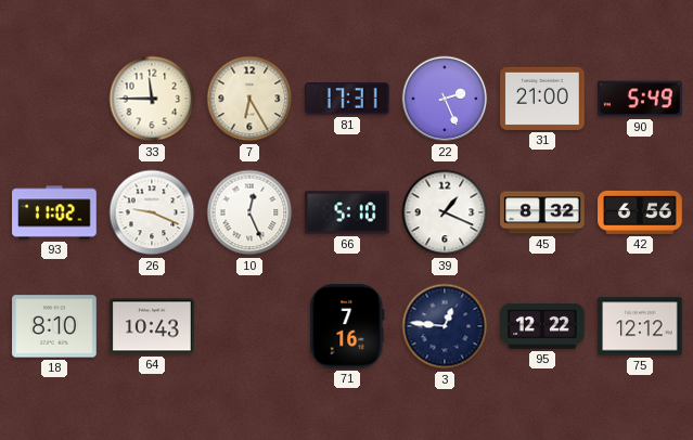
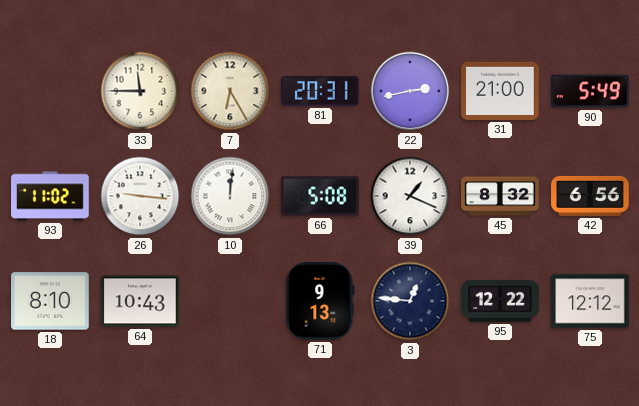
81: 17:31 -> 20:31 (320, 91)
22: 2:26 -> 2:43 (410, 91)
26: 9:19 -> 9:16 (140, 196)
10: 12:26 -> 12:01 (230, 196)
66: 5:10 -> 5:08 (320, 196)
71: 7:16 -> 9:13 (320, 302)
